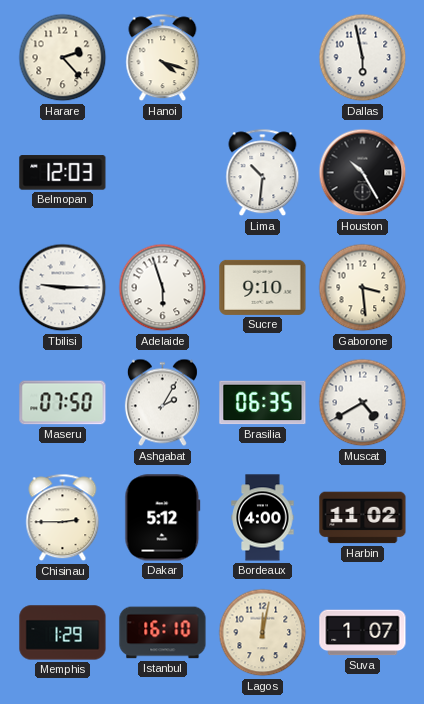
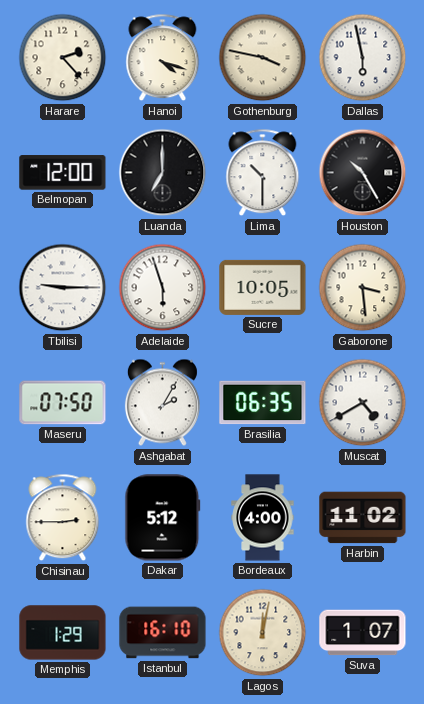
Gothenburg: none -> 3:47 (263, 58)
Belmopan: 12:03 -> 12:00 (63, 173)
Luanda: none -> 7:00 (163, 173)
Lima: 10:31 -> 10:30 (263, 173)
Sucre: 9:10 -> 10:05 (263, 287)
